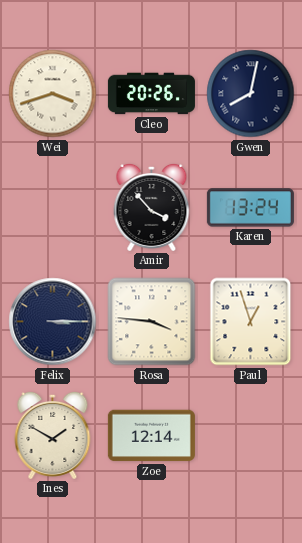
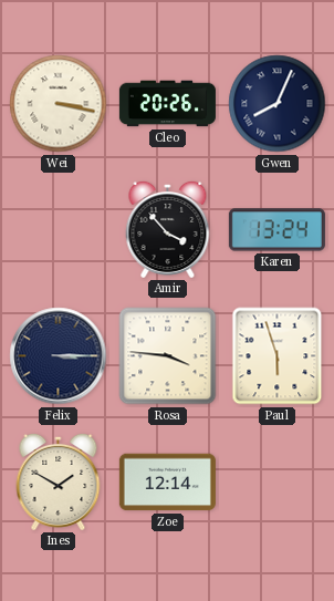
Wei: 3:42 -> 3:17 (59, 104)
Gwen: 8:02 -> 8:04 (278, 104)
Paul: 12:57 -> 5:57 (278, 356)
